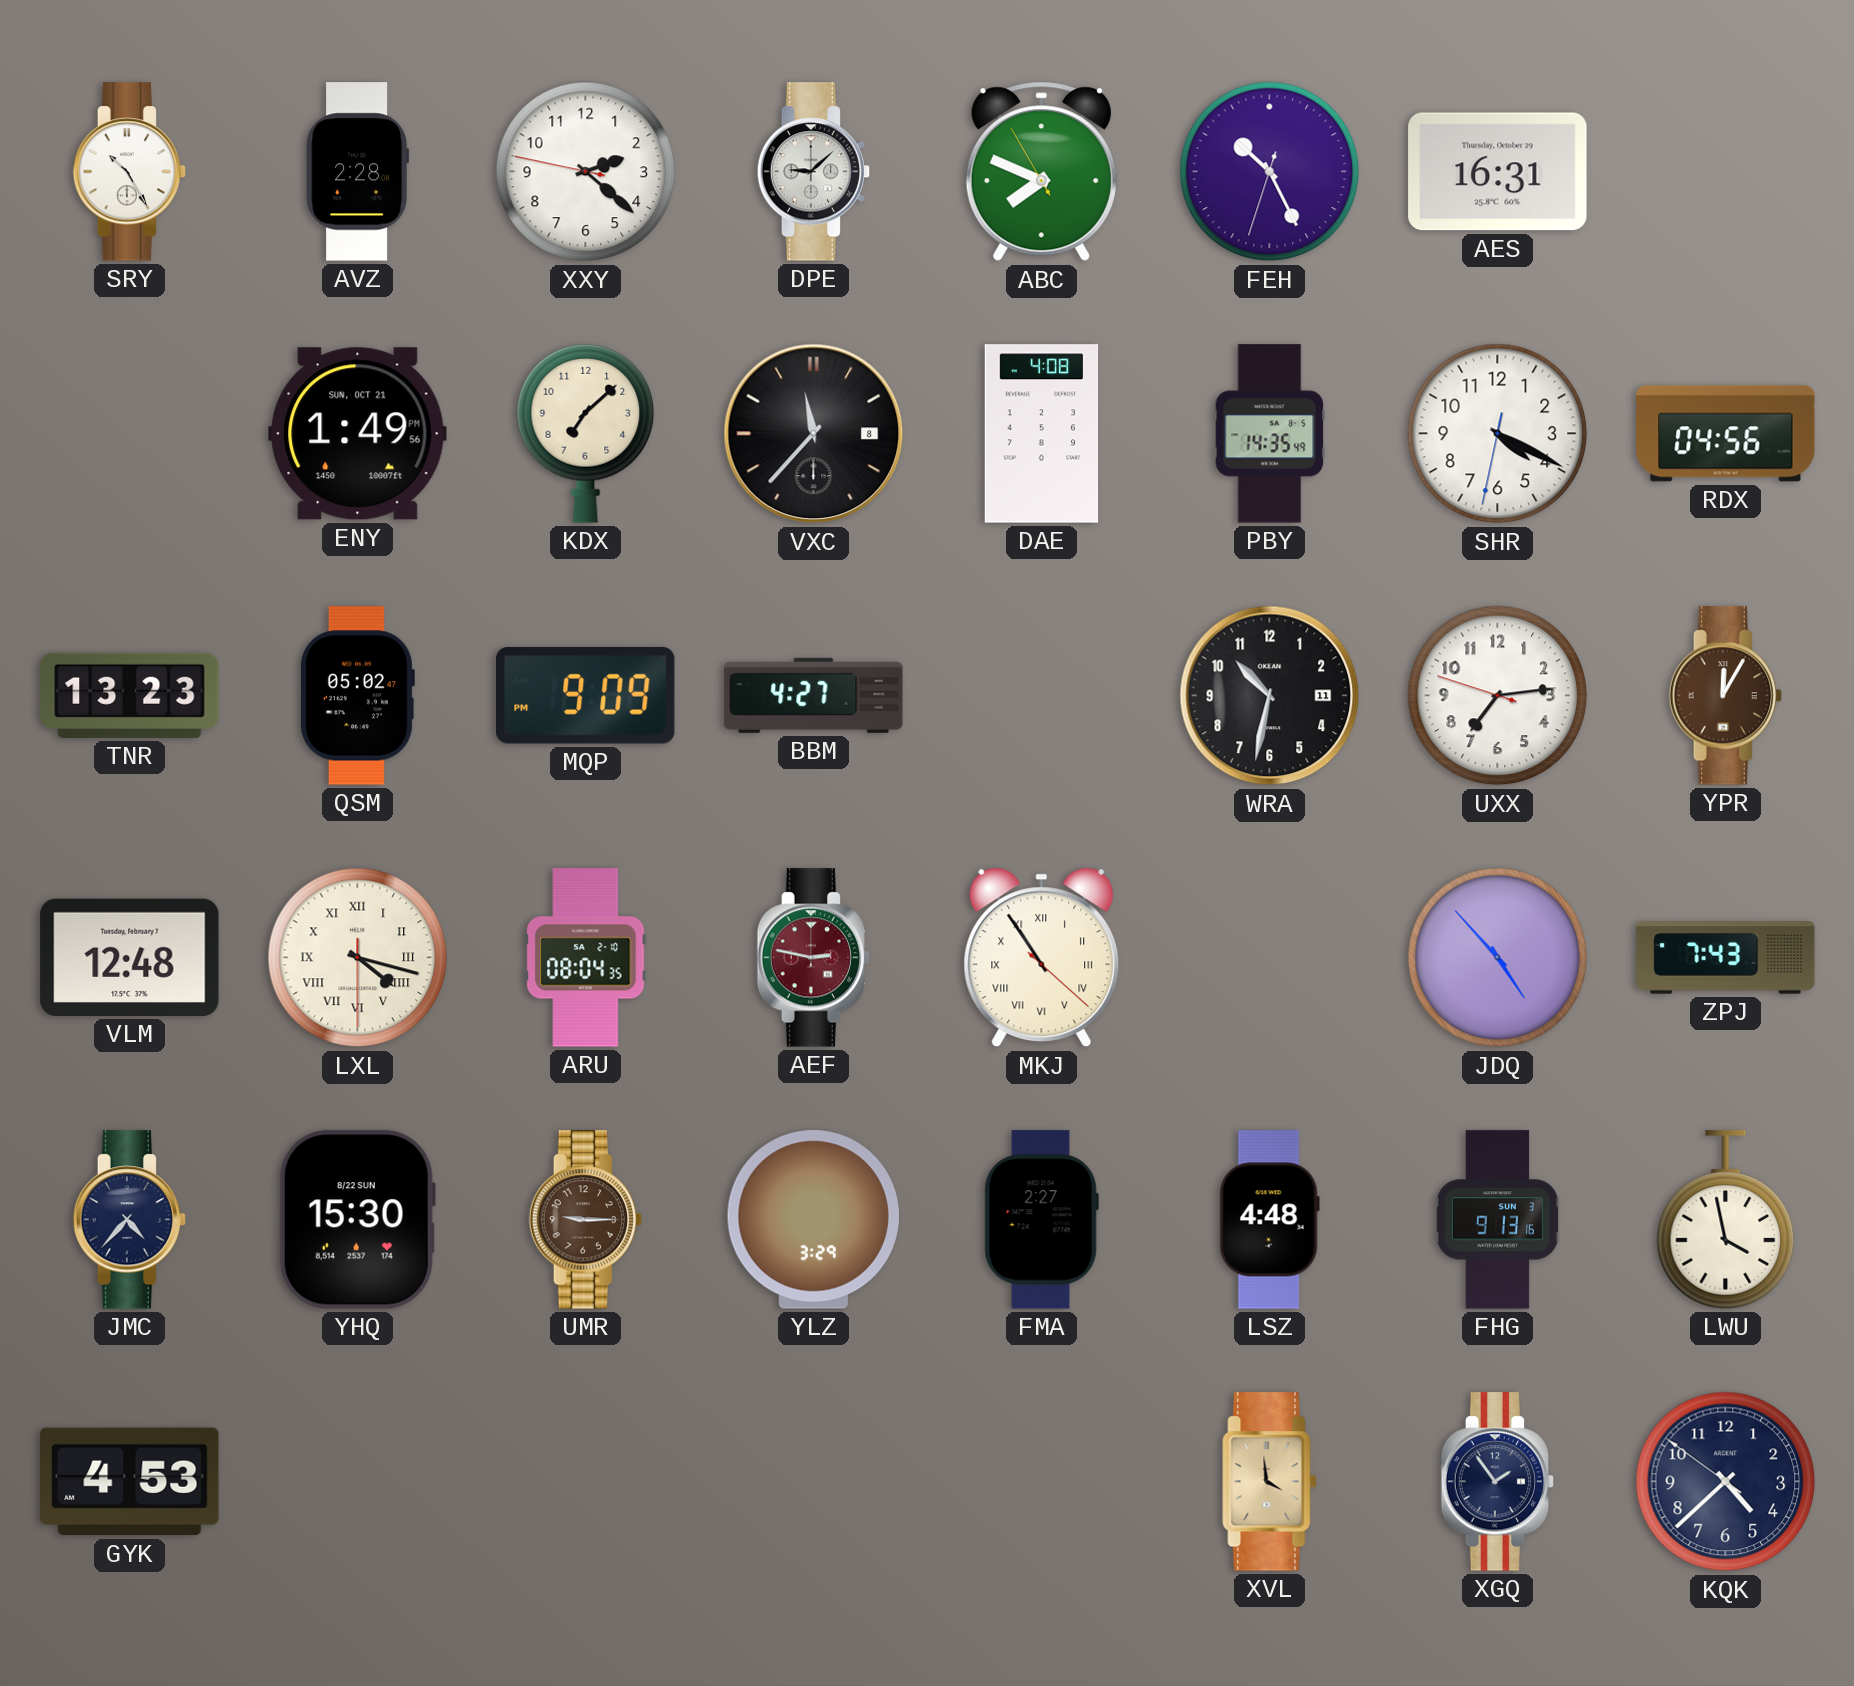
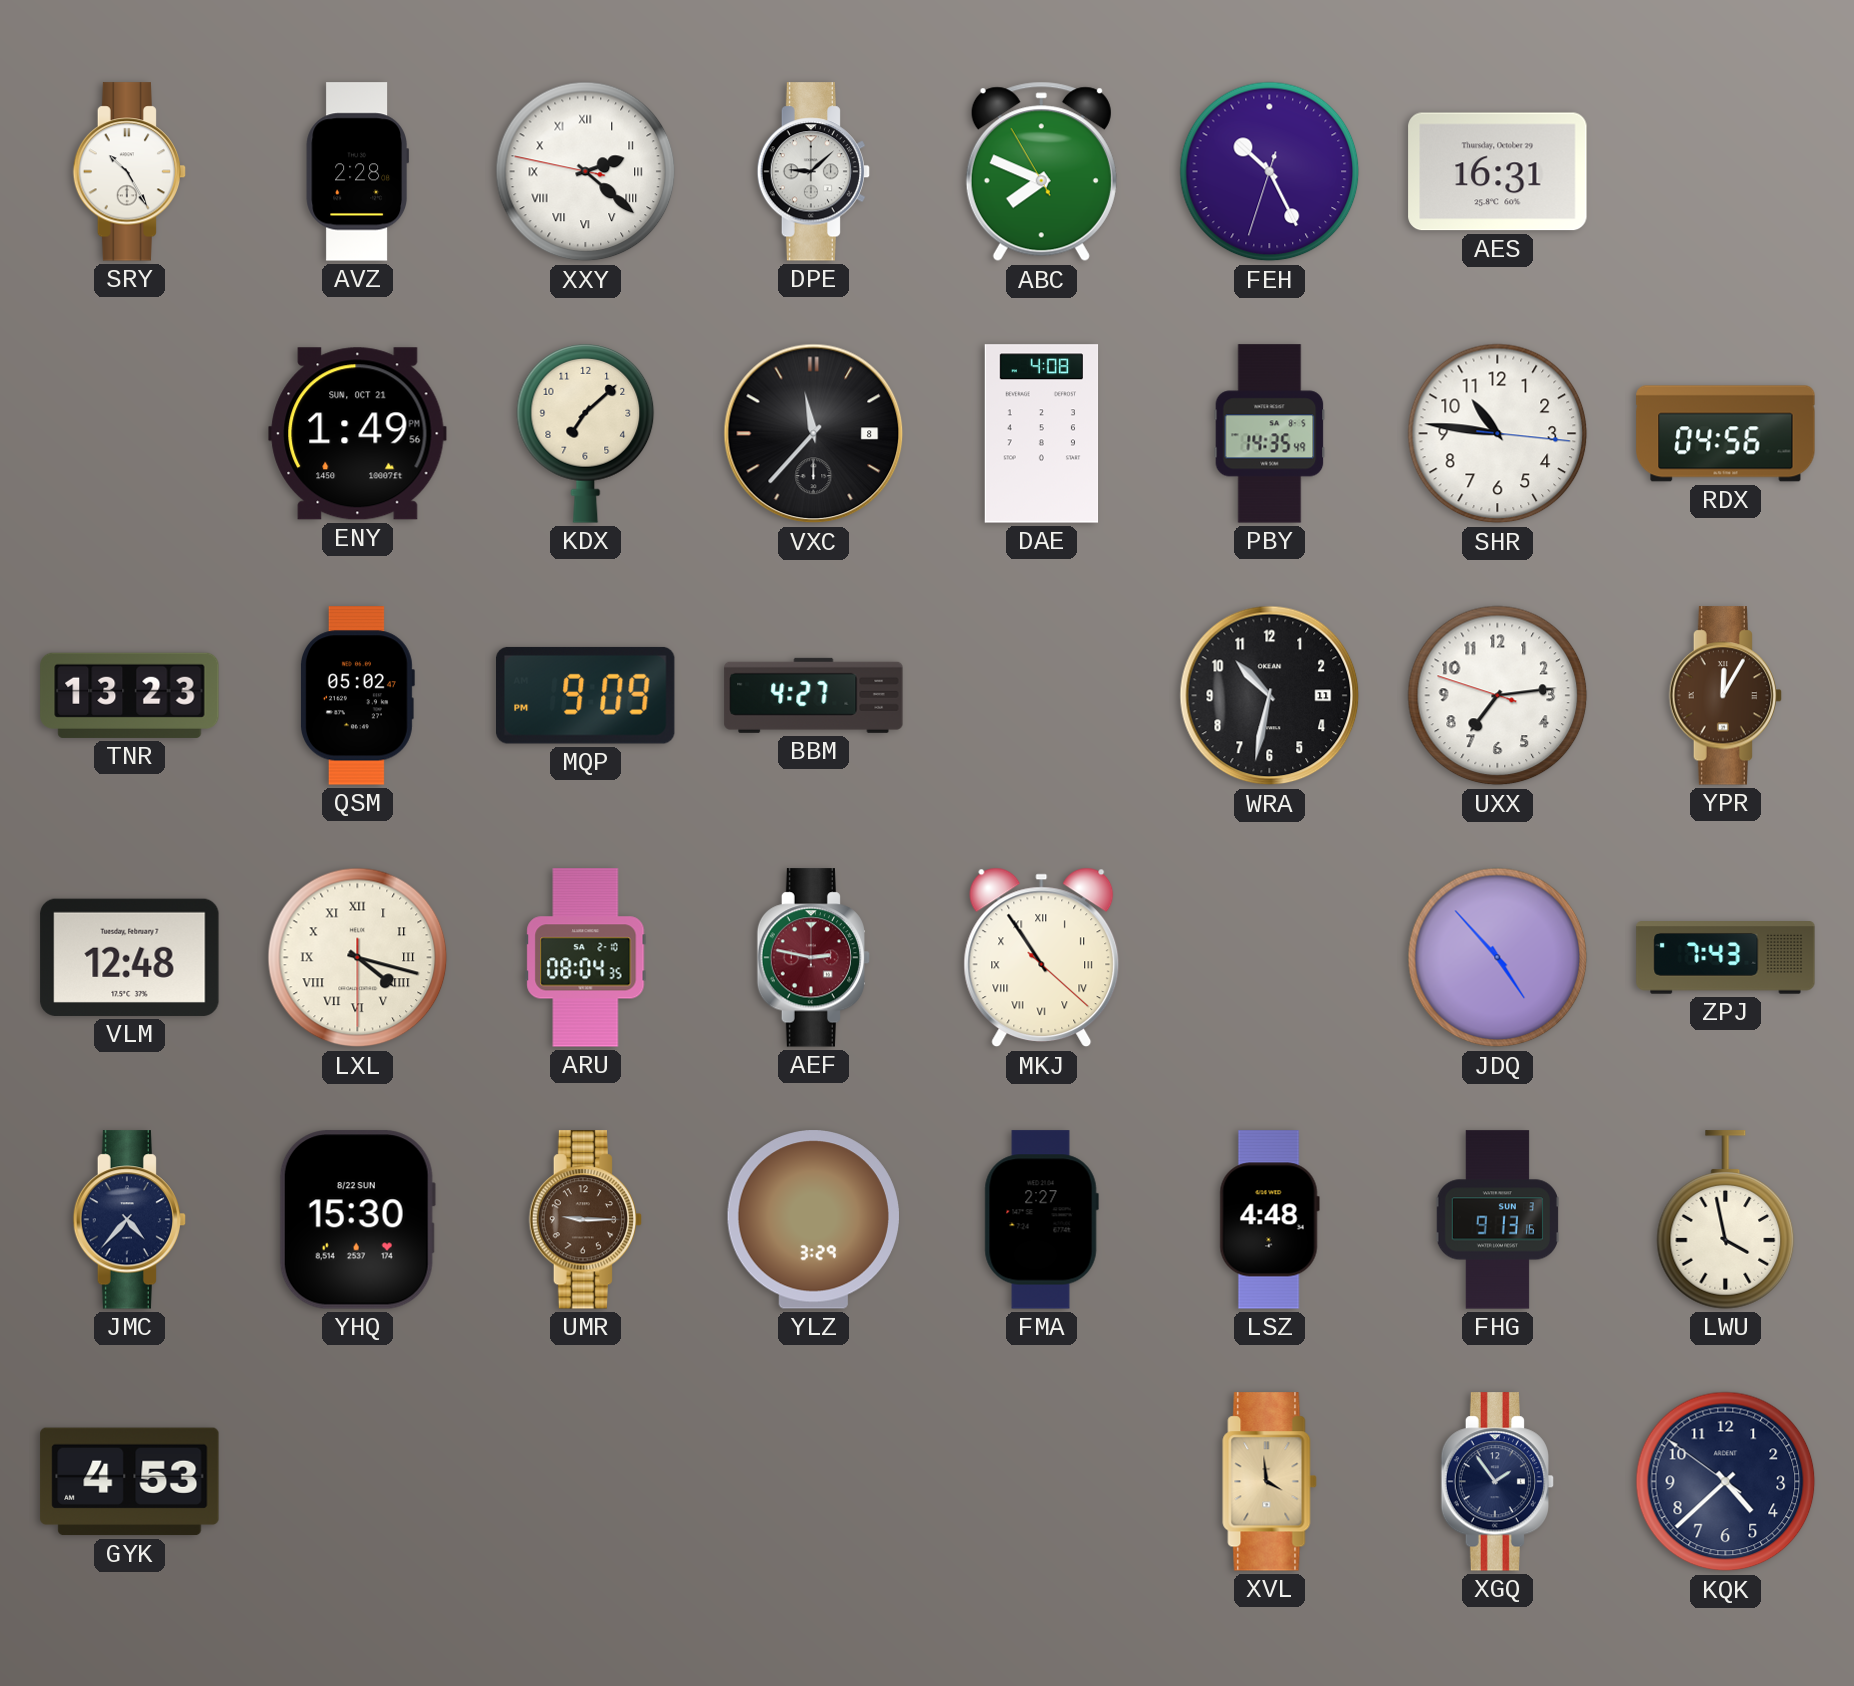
XXY numerals: Arabic -> Roman (586, 172)
SHR: 4:19 -> 10:46 (1498, 434)
